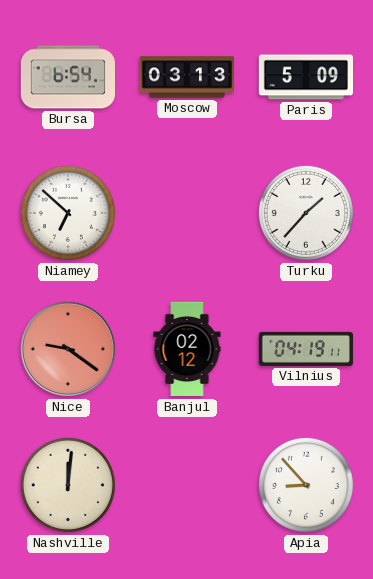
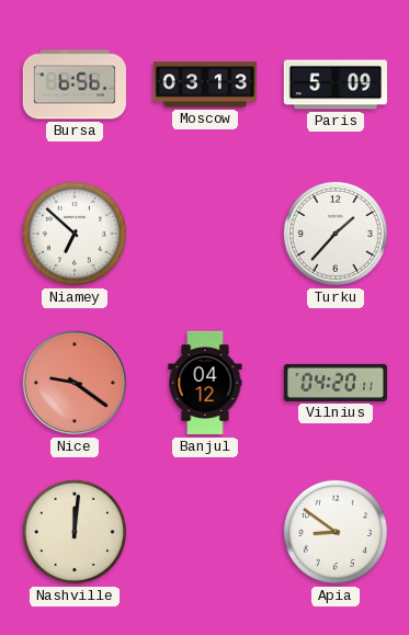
Bursa: 6:54 -> 6:56 (73, 84)
Banjul: 02:12 -> 04:12 (205, 383)
Vilnius: 04:19 -> 04:20 (334, 383)
Apia: 8:53 -> 8:51 (336, 532)
